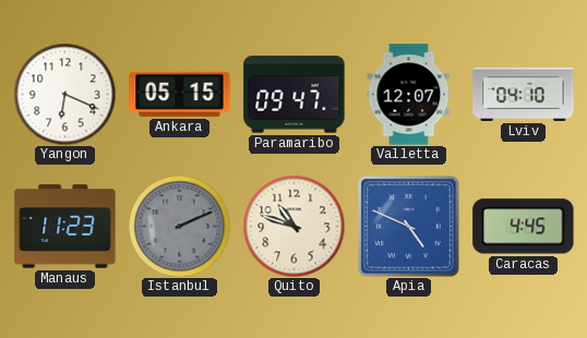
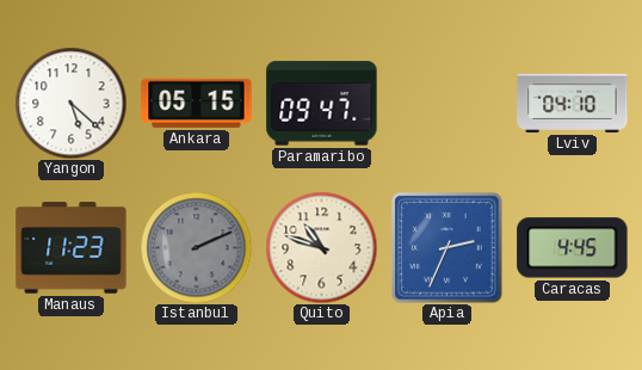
Yangon: 6:19 -> 5:22 (70, 103)
Valletta: 12:07 -> none (409, 95)
Apia: 4:49 -> 2:34 (447, 248)
